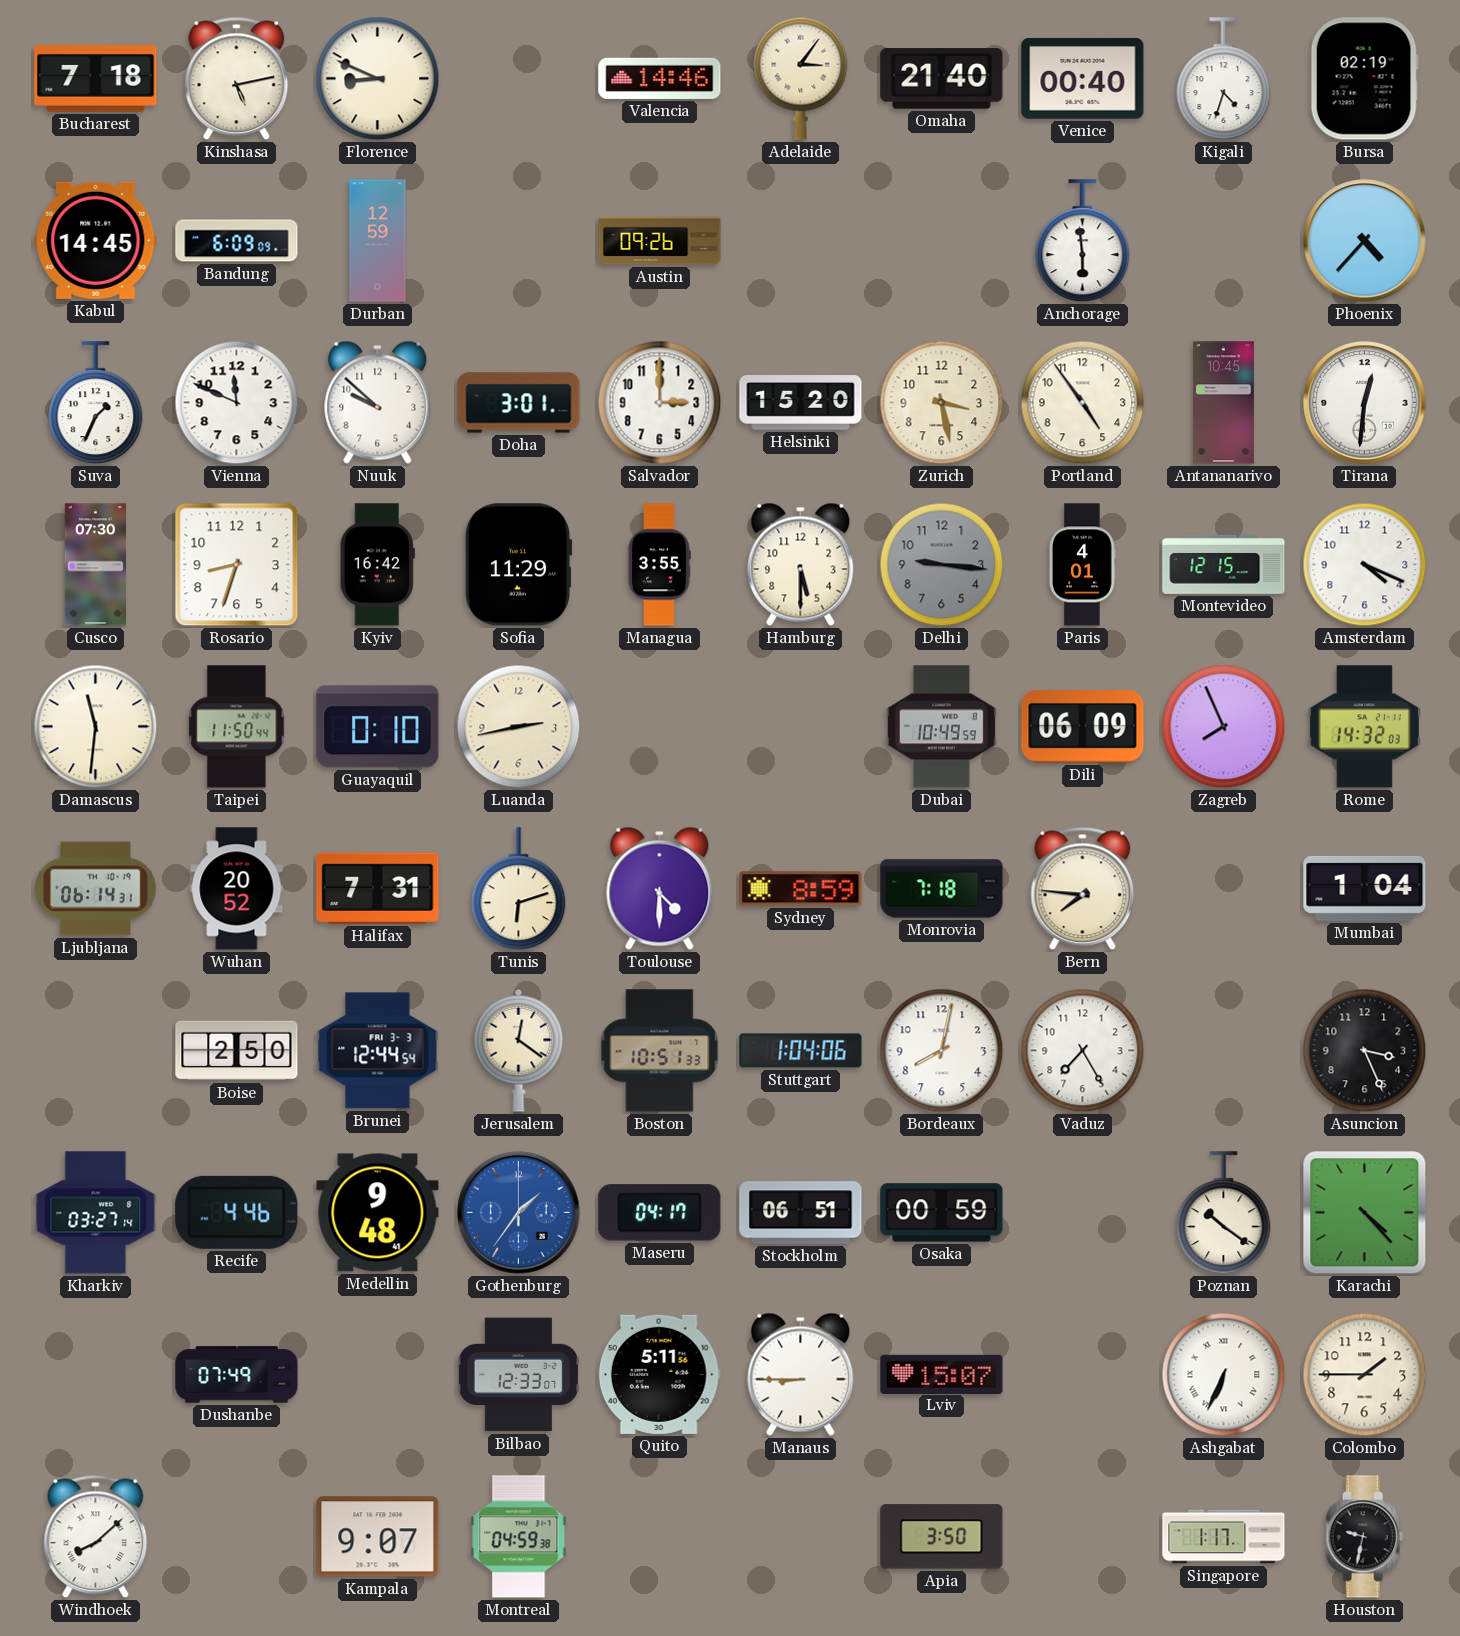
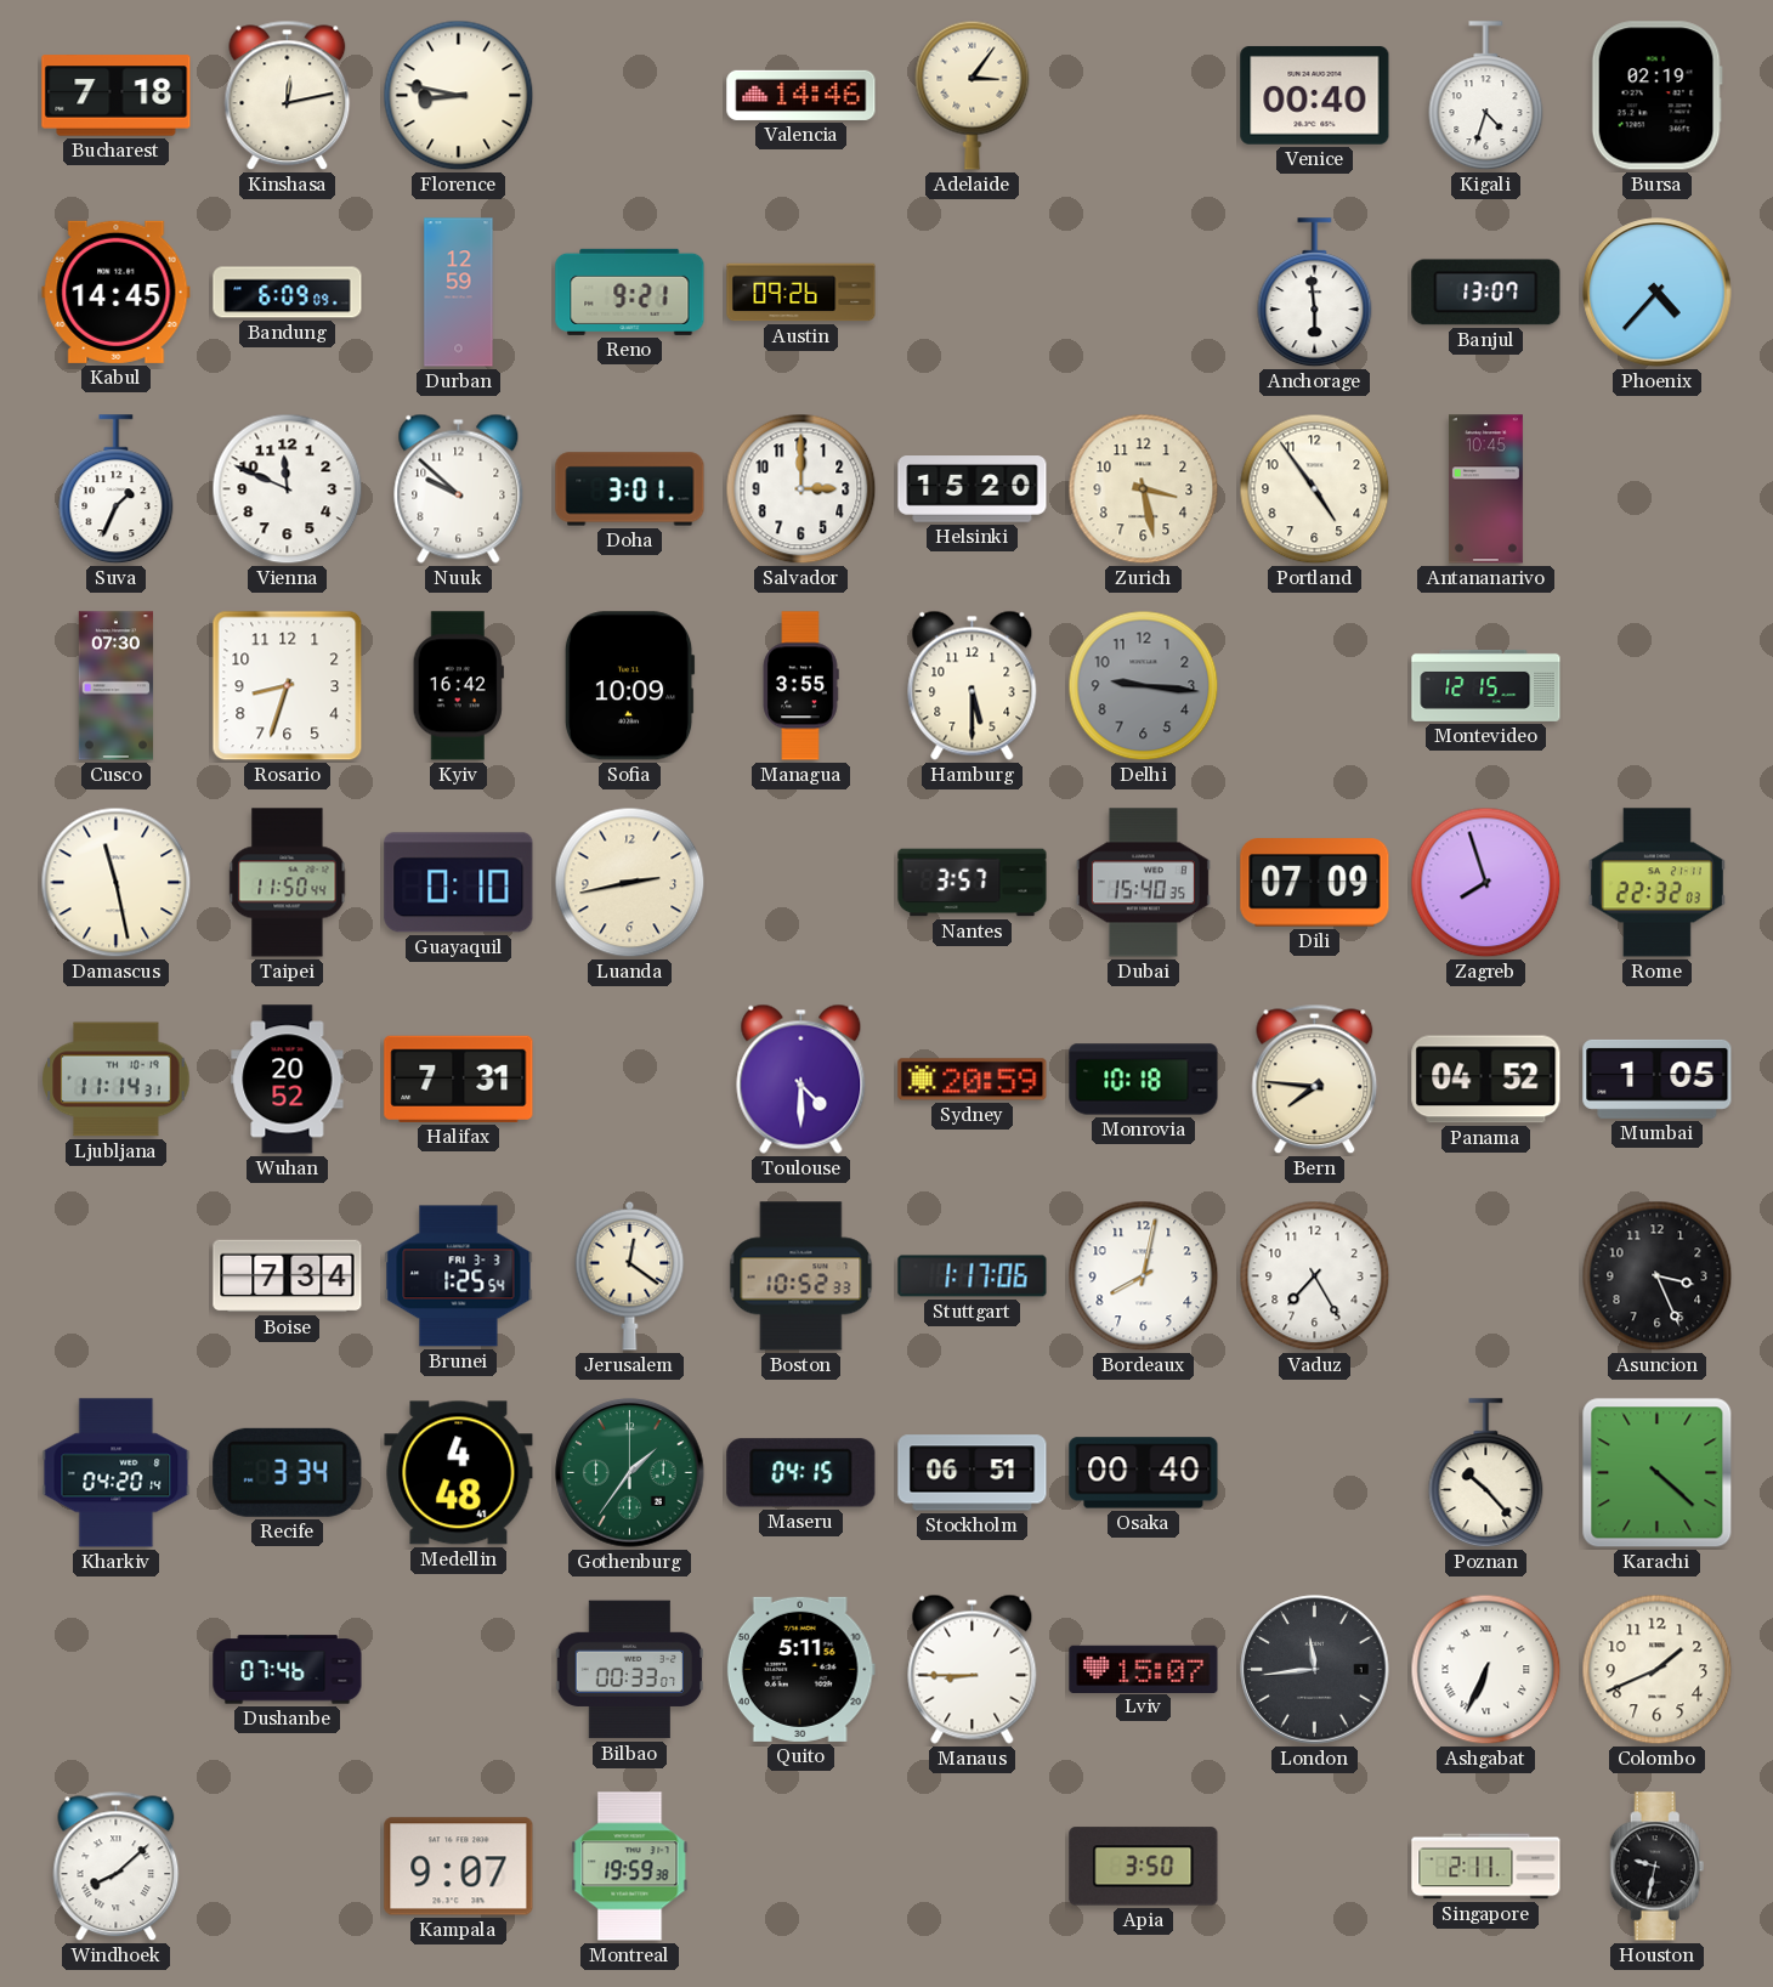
Kinshasa: 5:13 -> 12:13 (288, 96)
Florence: 8:49 -> 8:47 (459, 96)
Omaha: 21:40 -> none (942, 79)
Reno: none -> 9:21 (630, 291)
Banjul: none -> 13:07 (1486, 293)
Tirana: 12:31 -> none (1365, 403)
Sofia: 11:29 -> 10:09 (629, 686)
Paris: 4:01 -> none (1083, 565)
Amsterdam: 4:19 -> none (1365, 565)
Damascus: 11:31 -> 11:28 (117, 883)
Nantes: none -> 3:57 (973, 883)
Dubai: 10:49 -> 15:40 (1143, 883)
Dili: 06:09 -> 07:09 (1315, 883)
Zagreb: 7:56 -> 7:57 (1486, 883)
Rome: 14:32 -> 22:32 (1656, 883)
Ljubljana: 06:14 -> 11:14 (117, 1080)
Tunis: 6:12 -> none (519, 889)
Sydney: 8:59 -> 20:59 (973, 1080)
Monrovia: 7:18 -> 10:18 (1144, 1080)
Panama: none -> 04:52 (1486, 1080)
Mumbai: 1:04 -> 1:05 (1658, 1079)
Boise: 2:50 -> 7:34 (288, 1276)
Brunei: 12:44 -> 1:25 (459, 1276)
Boston: 10:51 -> 10:52 (801, 1276)
Stuttgart: 1:04 -> 1:17 (973, 1276)
Kharkiv: 03:27 -> 04:20 (117, 1473)
Recife: 4:46 -> 3:34 (288, 1472)
Medellin: 9:48 -> 4:48 (459, 1473)
Gothenburg dial: blue -> green (630, 1473)
Maseru: 04:17 -> 04:15 (801, 1473)
Osaka: 00:59 -> 00:40 (1144, 1473)
Poznan: 10:21 -> 10:23 (1486, 1473)
Karachi: 4:23 -> 4:22 (1658, 1473)
Dushanbe: 07:49 -> 07:46 (288, 1670)
Bilbao: 12:33 -> 00:33 (629, 1670)
London: none -> 11:44 (1315, 1670)
Colombo: 1:45 -> 1:41 (1658, 1670)
Montreal: 04:59 -> 19:59 (630, 1867)
Singapore: 1:17 -> 2:11 (1486, 1867)
